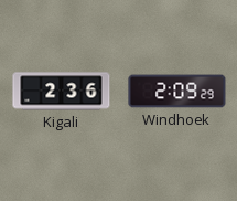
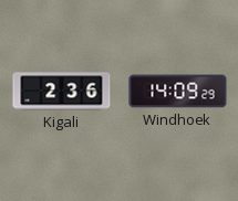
Windhoek: 2:09 -> 14:09 (178, 92)
